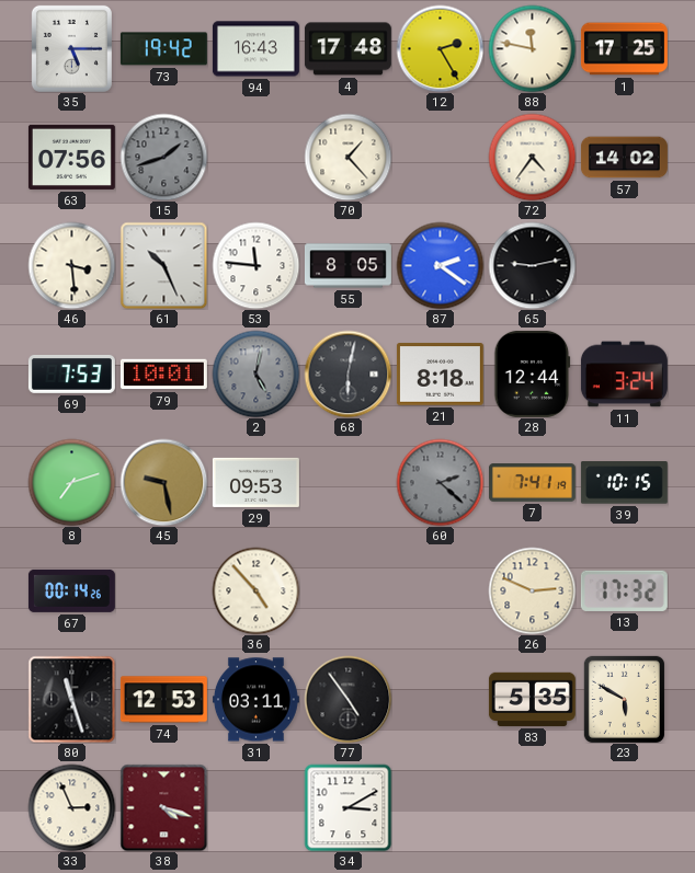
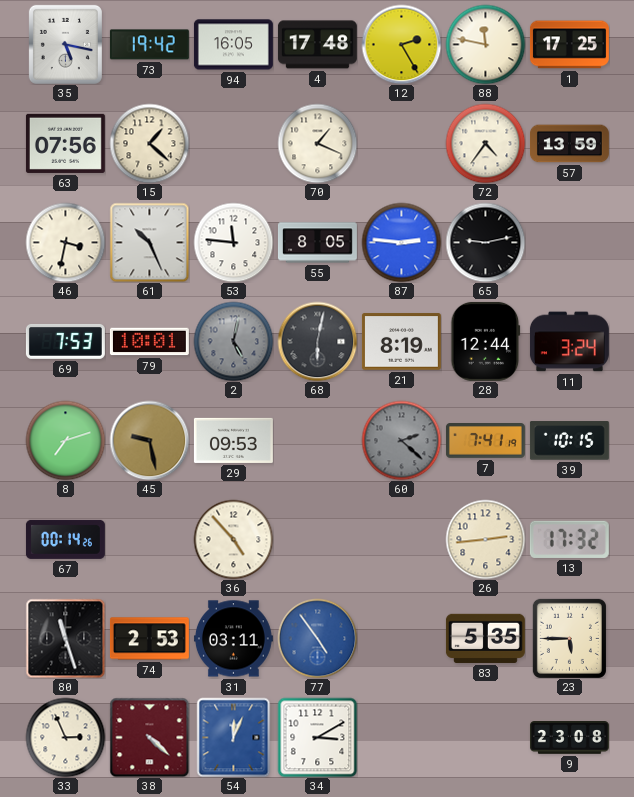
35: 5:15 -> 5:17 (65, 44)
94: 16:43 -> 16:05 (233, 45)
15: 1:42 -> 1:22 (149, 143)
15 dial: grey -> cream (149, 143)
70: 1:23 -> 1:19 (317, 143)
57: 14:02 -> 13:59 (569, 144)
46: 3:29 -> 3:32 (65, 242)
87: 2:21 -> 2:46 (401, 242)
21: 8:18 -> 8:19 (401, 342)
26: 2:49 -> 2:44 (485, 539)
74: 12:53 -> 2:53 (149, 639)
77 dial: black -> blue (317, 638)
23: 5:50 -> 5:45 (569, 638)
38: 4:18 -> 4:22 (149, 737)
54: none -> 12:04 (234, 737)
9: none -> 23:08 (569, 738)
